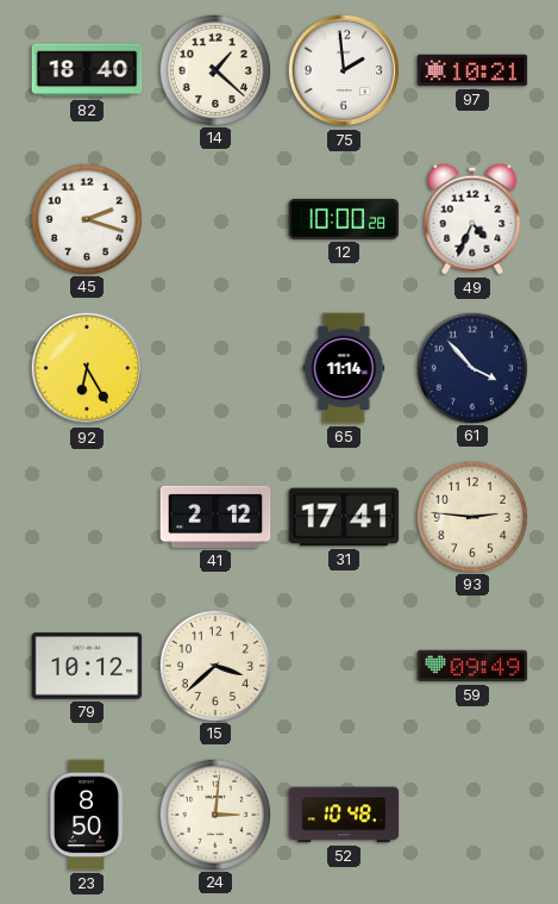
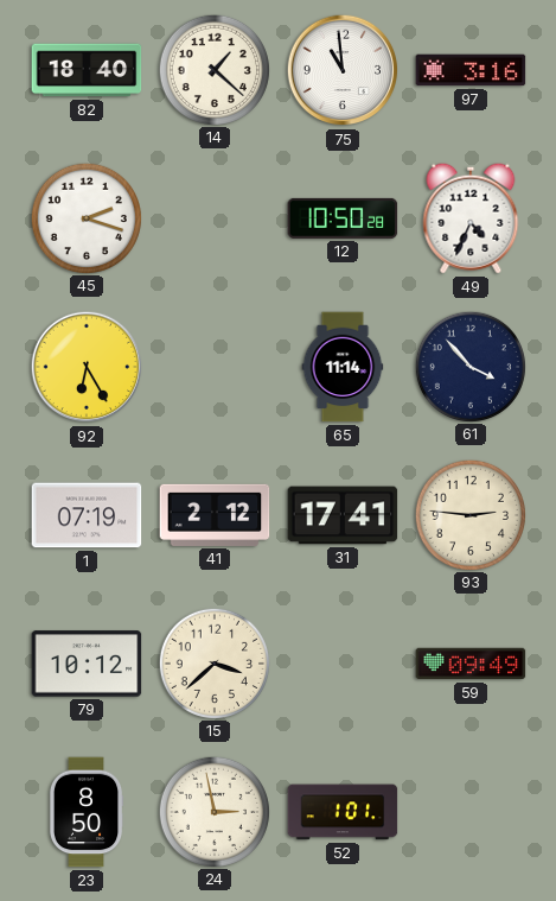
75: 1:59 -> 10:59 (343, 70)
97: 10:21 -> 3:16 (471, 70)
12: 10:00 -> 10:50 (343, 218)
1: none -> 07:19 (87, 515)
24: 3:01 -> 2:58 (213, 811)
52: 10:48 -> 1:01 (343, 812)
